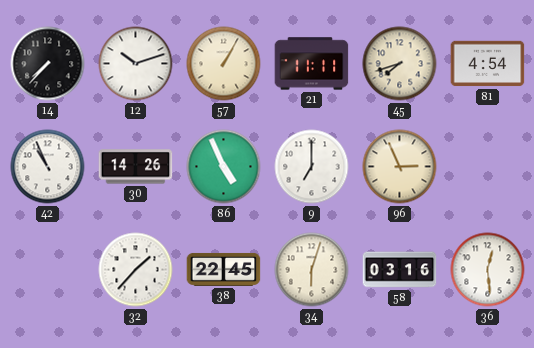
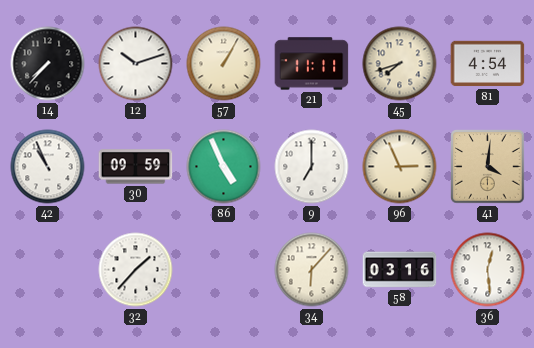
30: 14:26 -> 09:59 (136, 167)
41: none -> 4:01 (488, 167)
38: 22:45 -> none (224, 269)
34: 6:03 -> 6:07 (312, 270)
